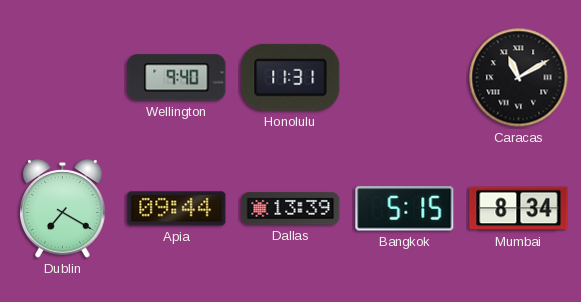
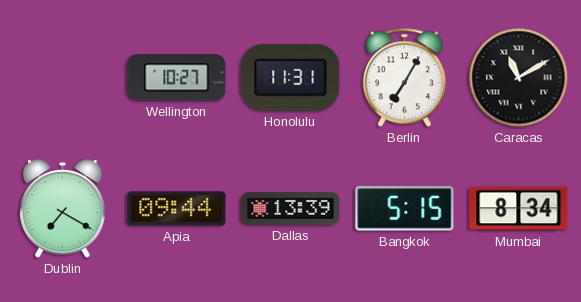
Wellington: 9:40 -> 10:27 (177, 78)
Berlin: none -> 7:05 (404, 78)
